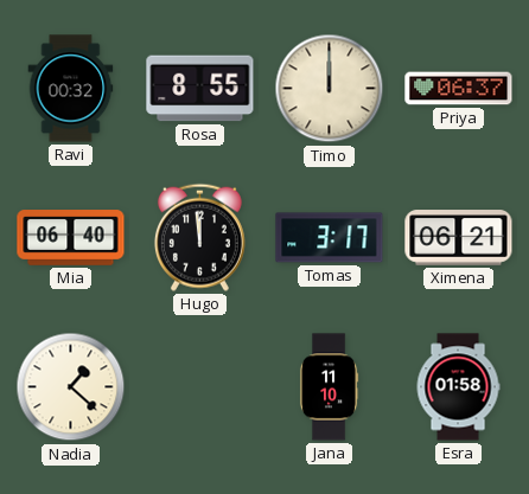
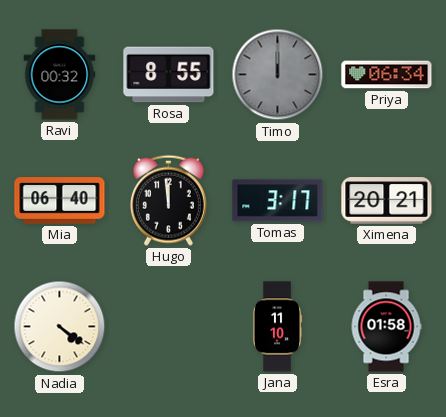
Timo dial: cream -> grey (278, 75)
Priya: 06:37 -> 06:34 (387, 75)
Ximena: 06:21 -> 20:21 (387, 201)
Nadia: 1:22 -> 4:21 (60, 327)
